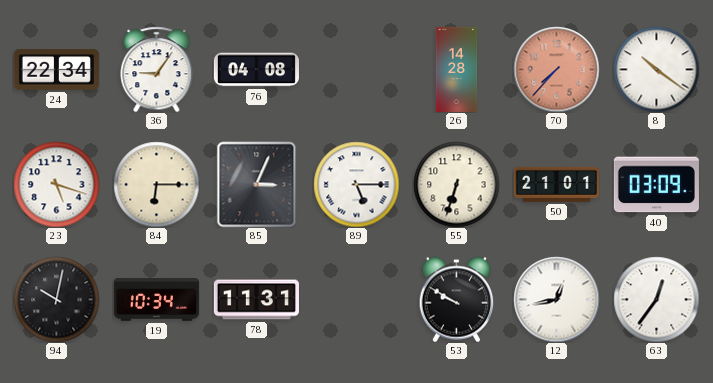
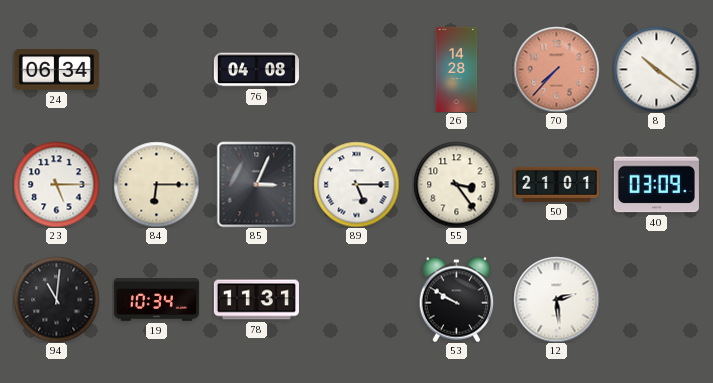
24: 22:34 -> 06:34 (56, 70)
36: 9:06 -> none (157, 69)
23: 5:18 -> 5:15 (56, 184)
55: 6:33 -> 3:24 (456, 184)
94: 10:02 -> 11:01 (56, 299)
12: 12:43 -> 2:29 (556, 299)
63: 12:36 -> none (656, 299)
